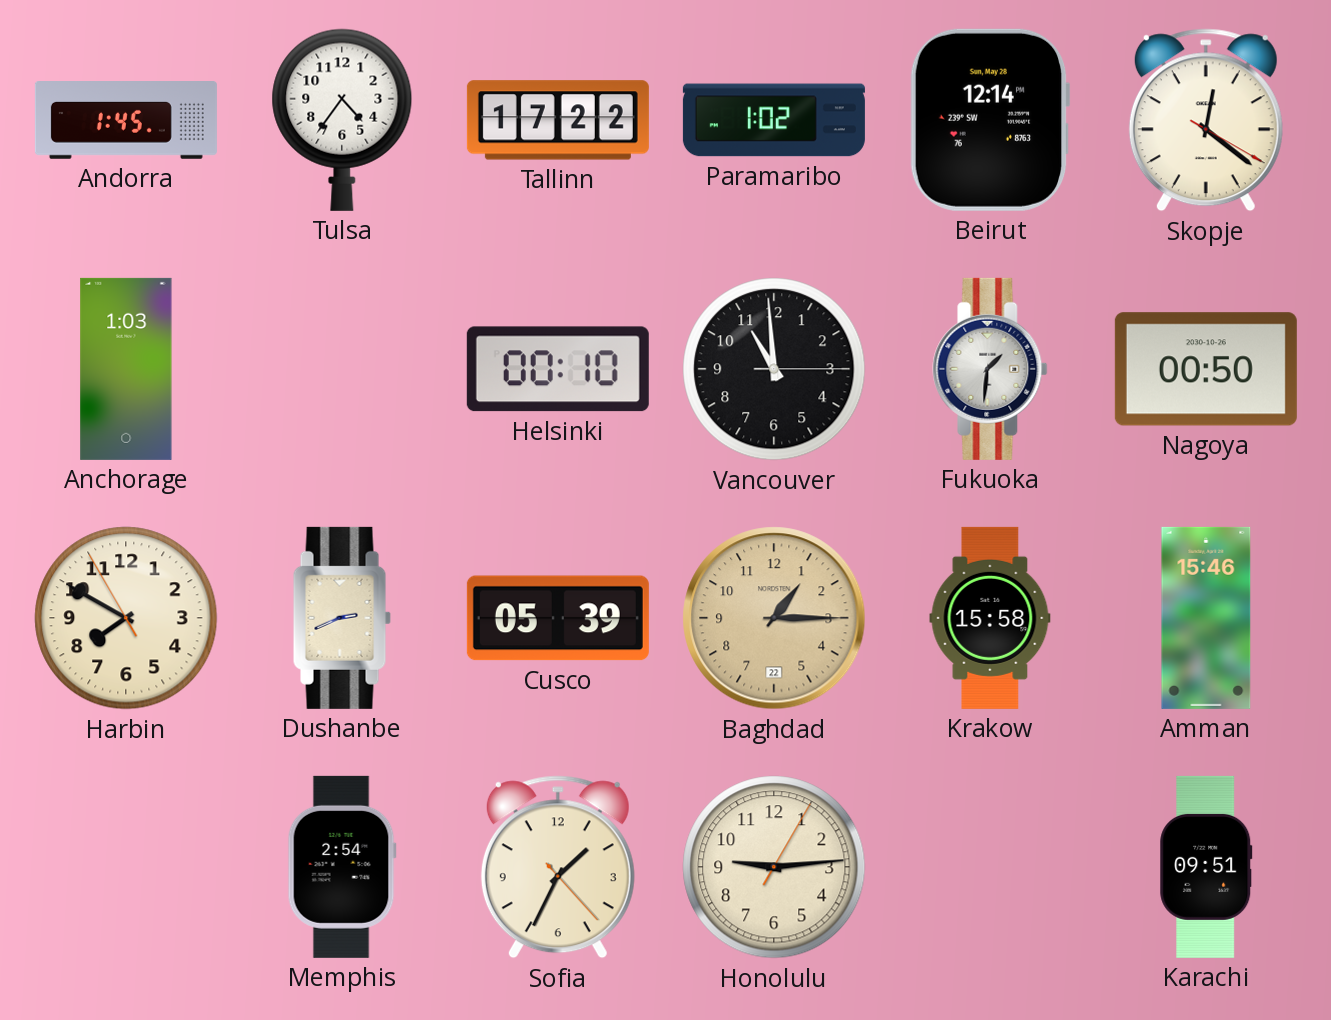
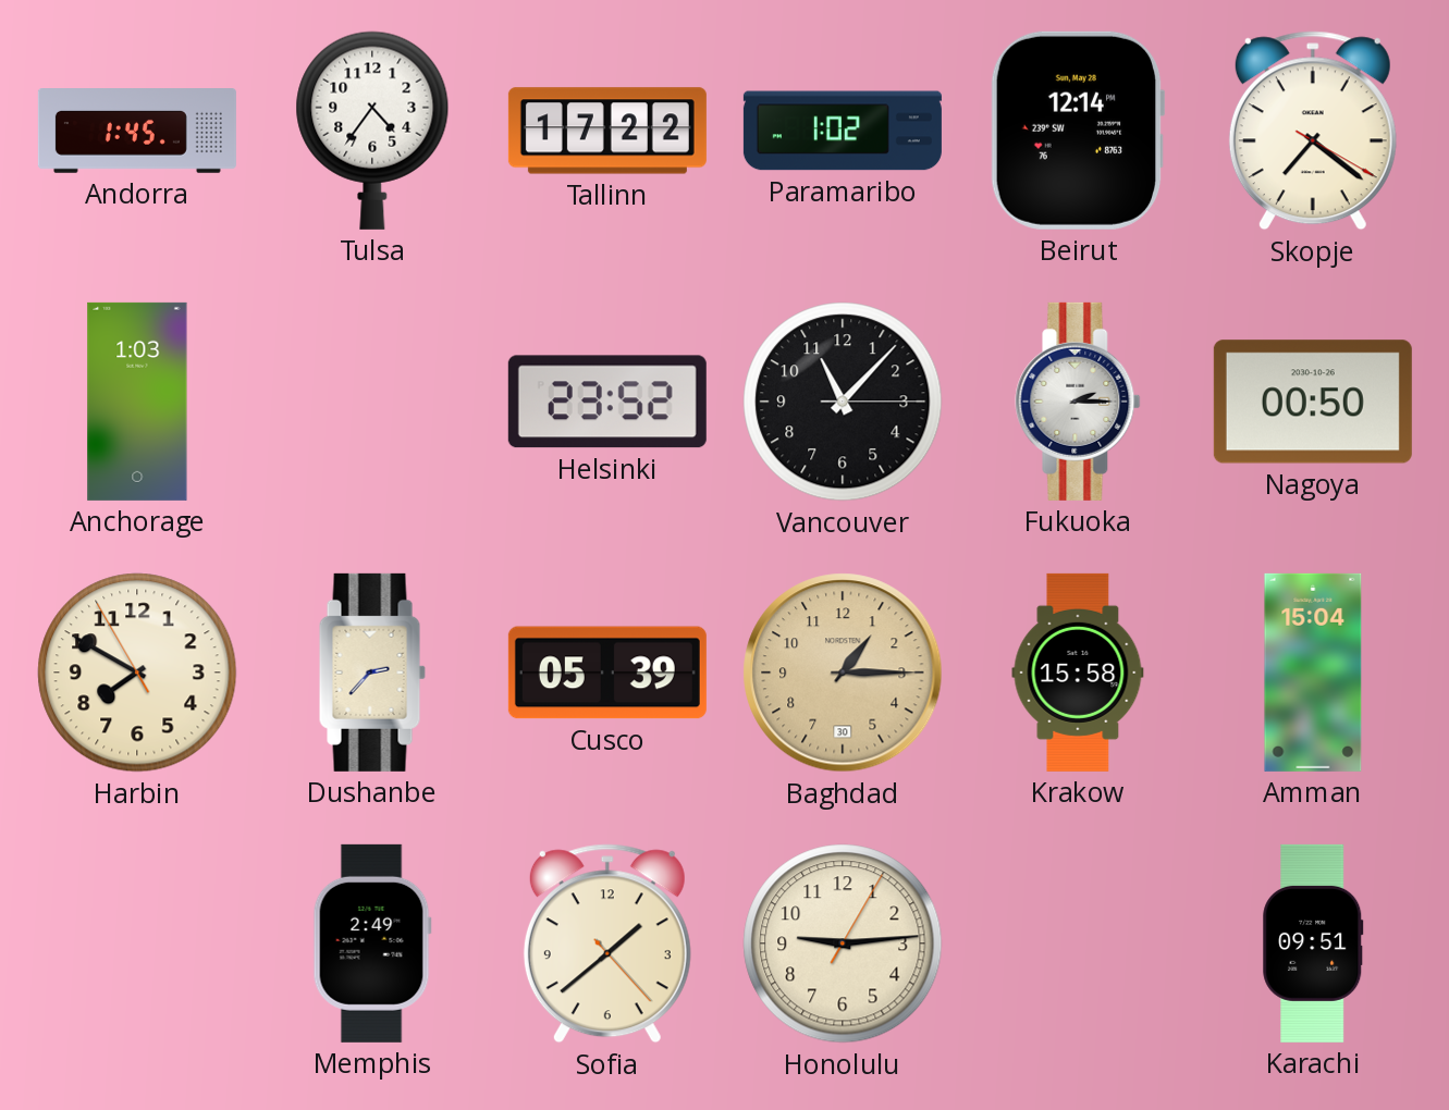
Skopje: 12:21 -> 7:21 (1313, 131)
Helsinki: 00:10 -> 23:52 (607, 402)
Vancouver: 10:59 -> 11:07 (843, 402)
Fukuoka: 1:31 -> 2:15 (1078, 402)
Dushanbe: 2:41 -> 2:37 (372, 673)
Baghdad date: 22 -> 30 (843, 673)
Amman: 15:46 -> 15:04 (1313, 673)
Memphis: 2:54 -> 2:49 (372, 943)
Sofia: 1:34 -> 1:38 (607, 943)
